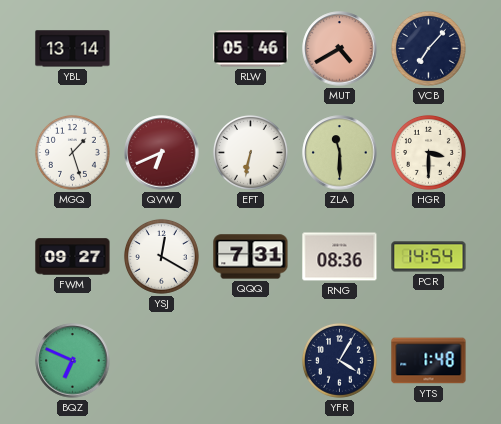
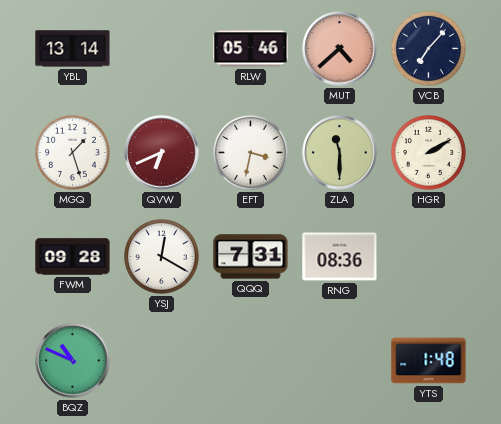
MUT: 4:40 -> 4:38 (340, 49)
EFT: 6:32 -> 3:32 (250, 152)
HGR: 3:30 -> 2:10 (428, 152)
FWM: 09:27 -> 09:28 (73, 257)
PCR: 14:54 -> none (429, 257)
BQZ: 6:49 -> 10:49 (73, 361)
YFR: 4:05 -> none (339, 360)
